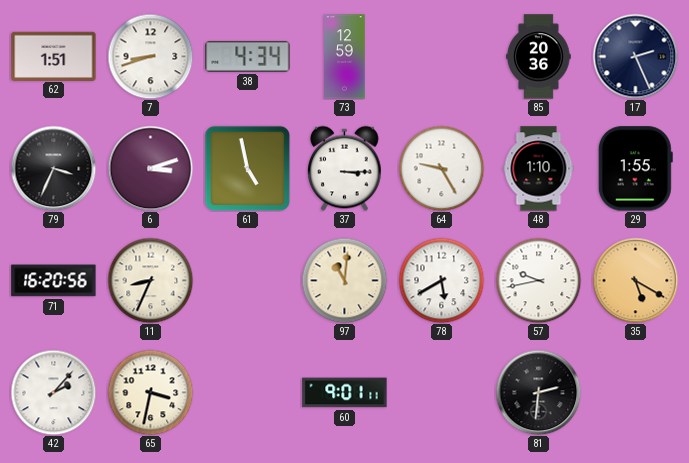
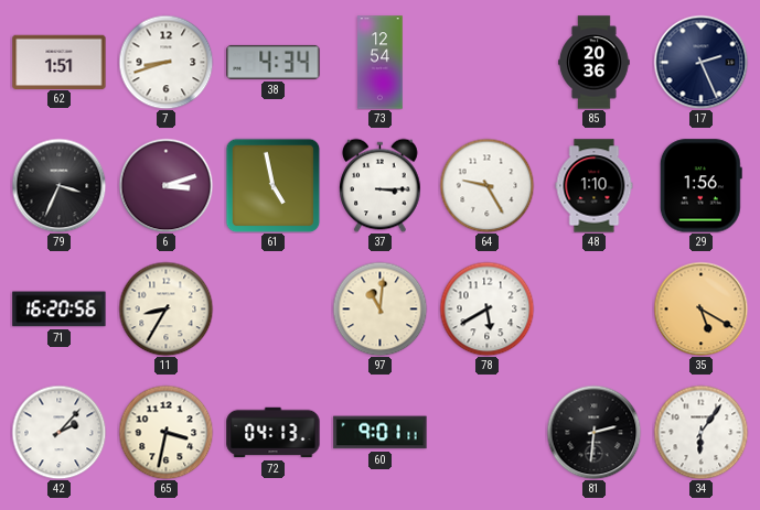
73: 12:59 -> 12:54 (381, 63)
29: 1:55 -> 1:56 (700, 186)
11: 8:34 -> 8:35 (165, 308)
57: 9:43 -> none (538, 280)
72: none -> 04:13 (274, 433)
34: none -> 6:06 (700, 432)
